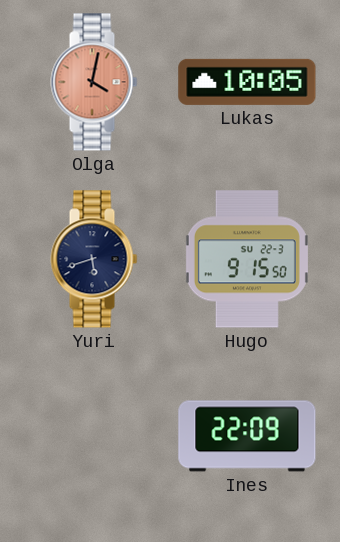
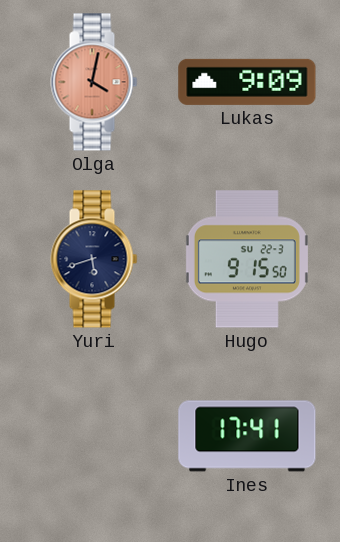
Lukas: 10:05 -> 9:09 (247, 82)
Ines: 22:09 -> 17:41 (247, 436)
